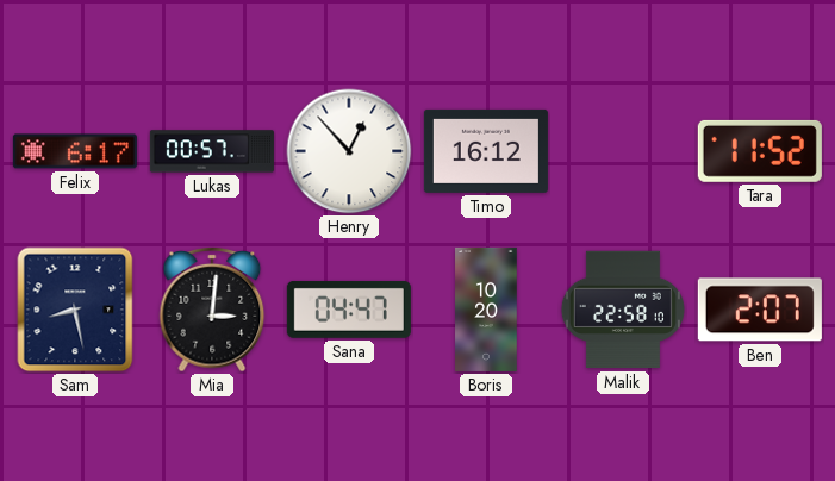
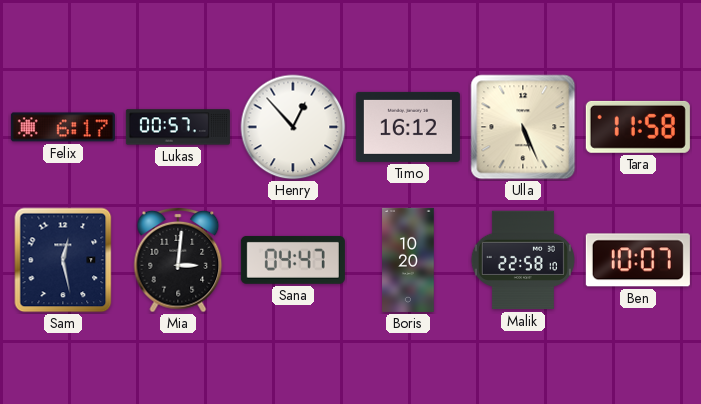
Ulla: none -> 5:26 (523, 127)
Tara: 11:52 -> 11:58 (638, 127)
Sam: 8:28 -> 12:28 (63, 260)
Ben: 2:07 -> 10:07 (638, 260)
